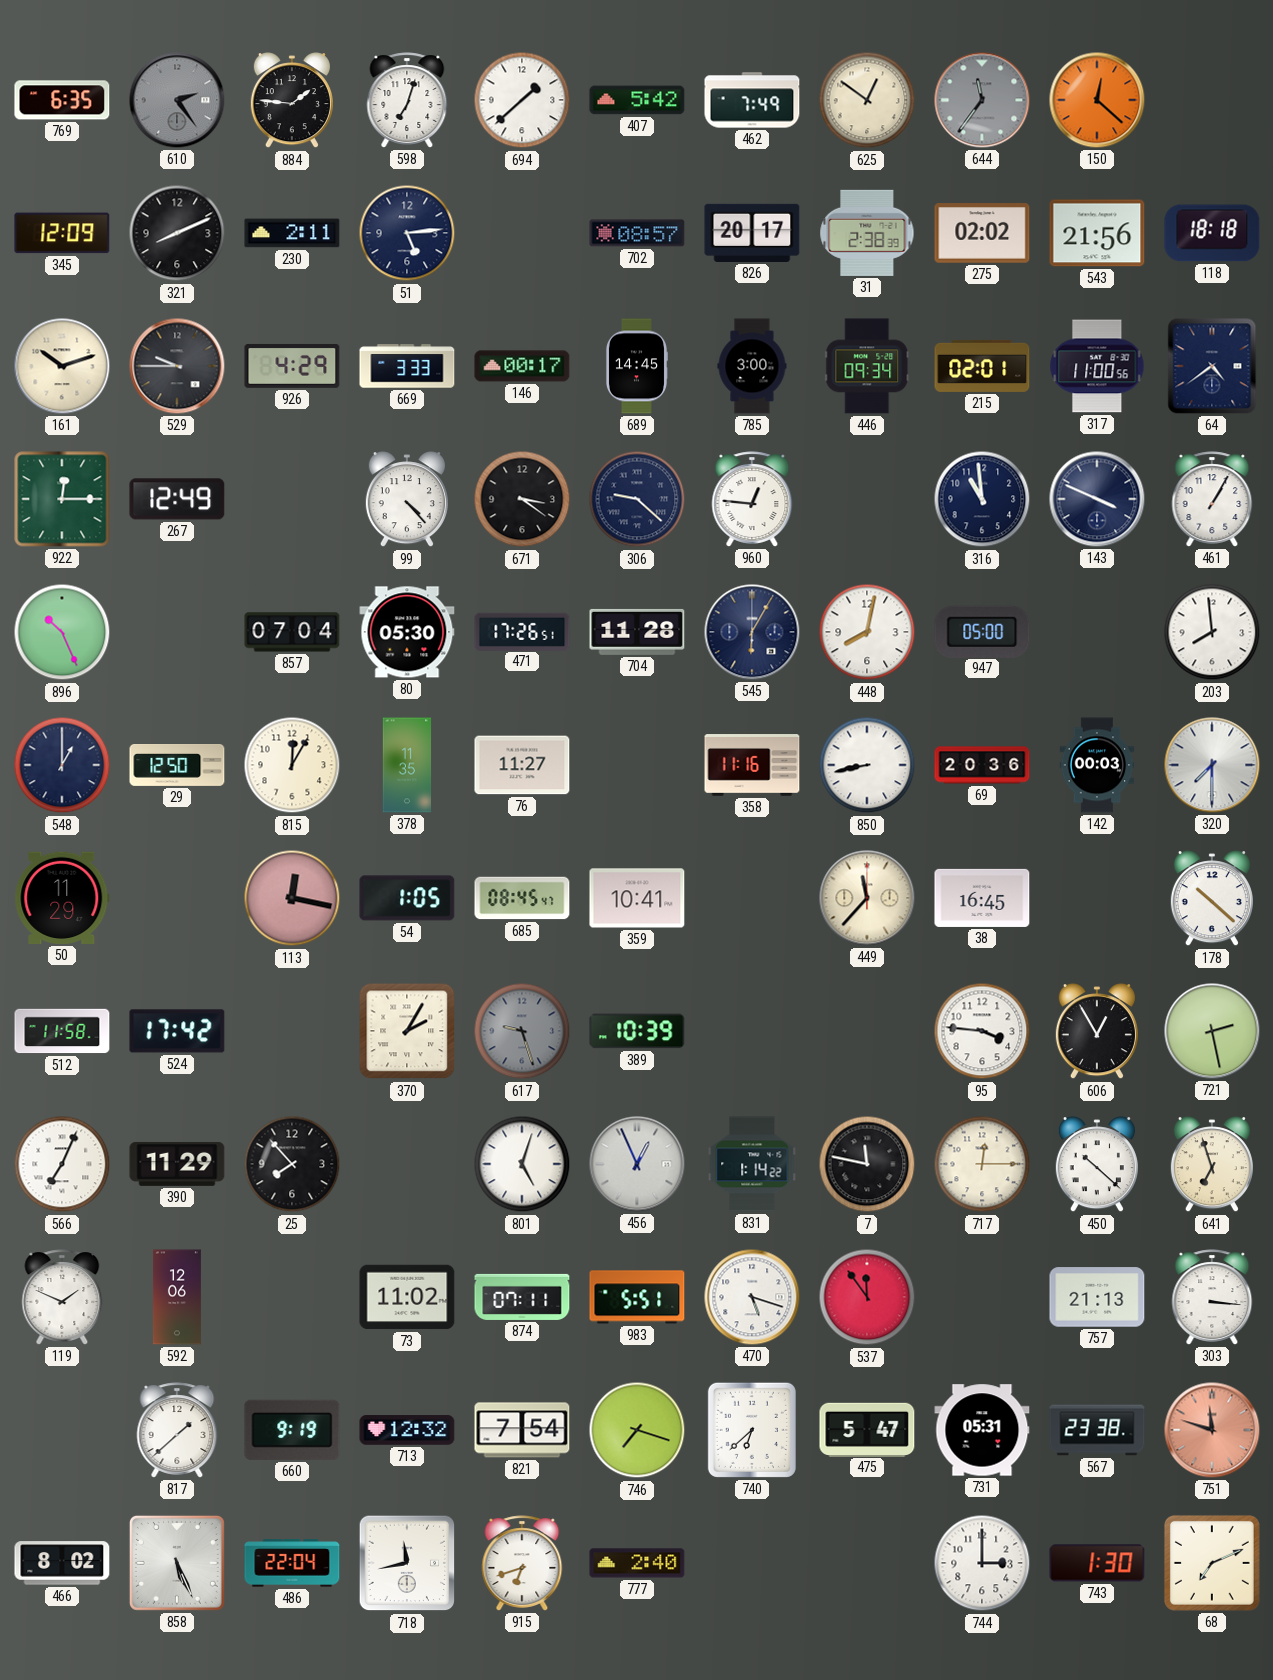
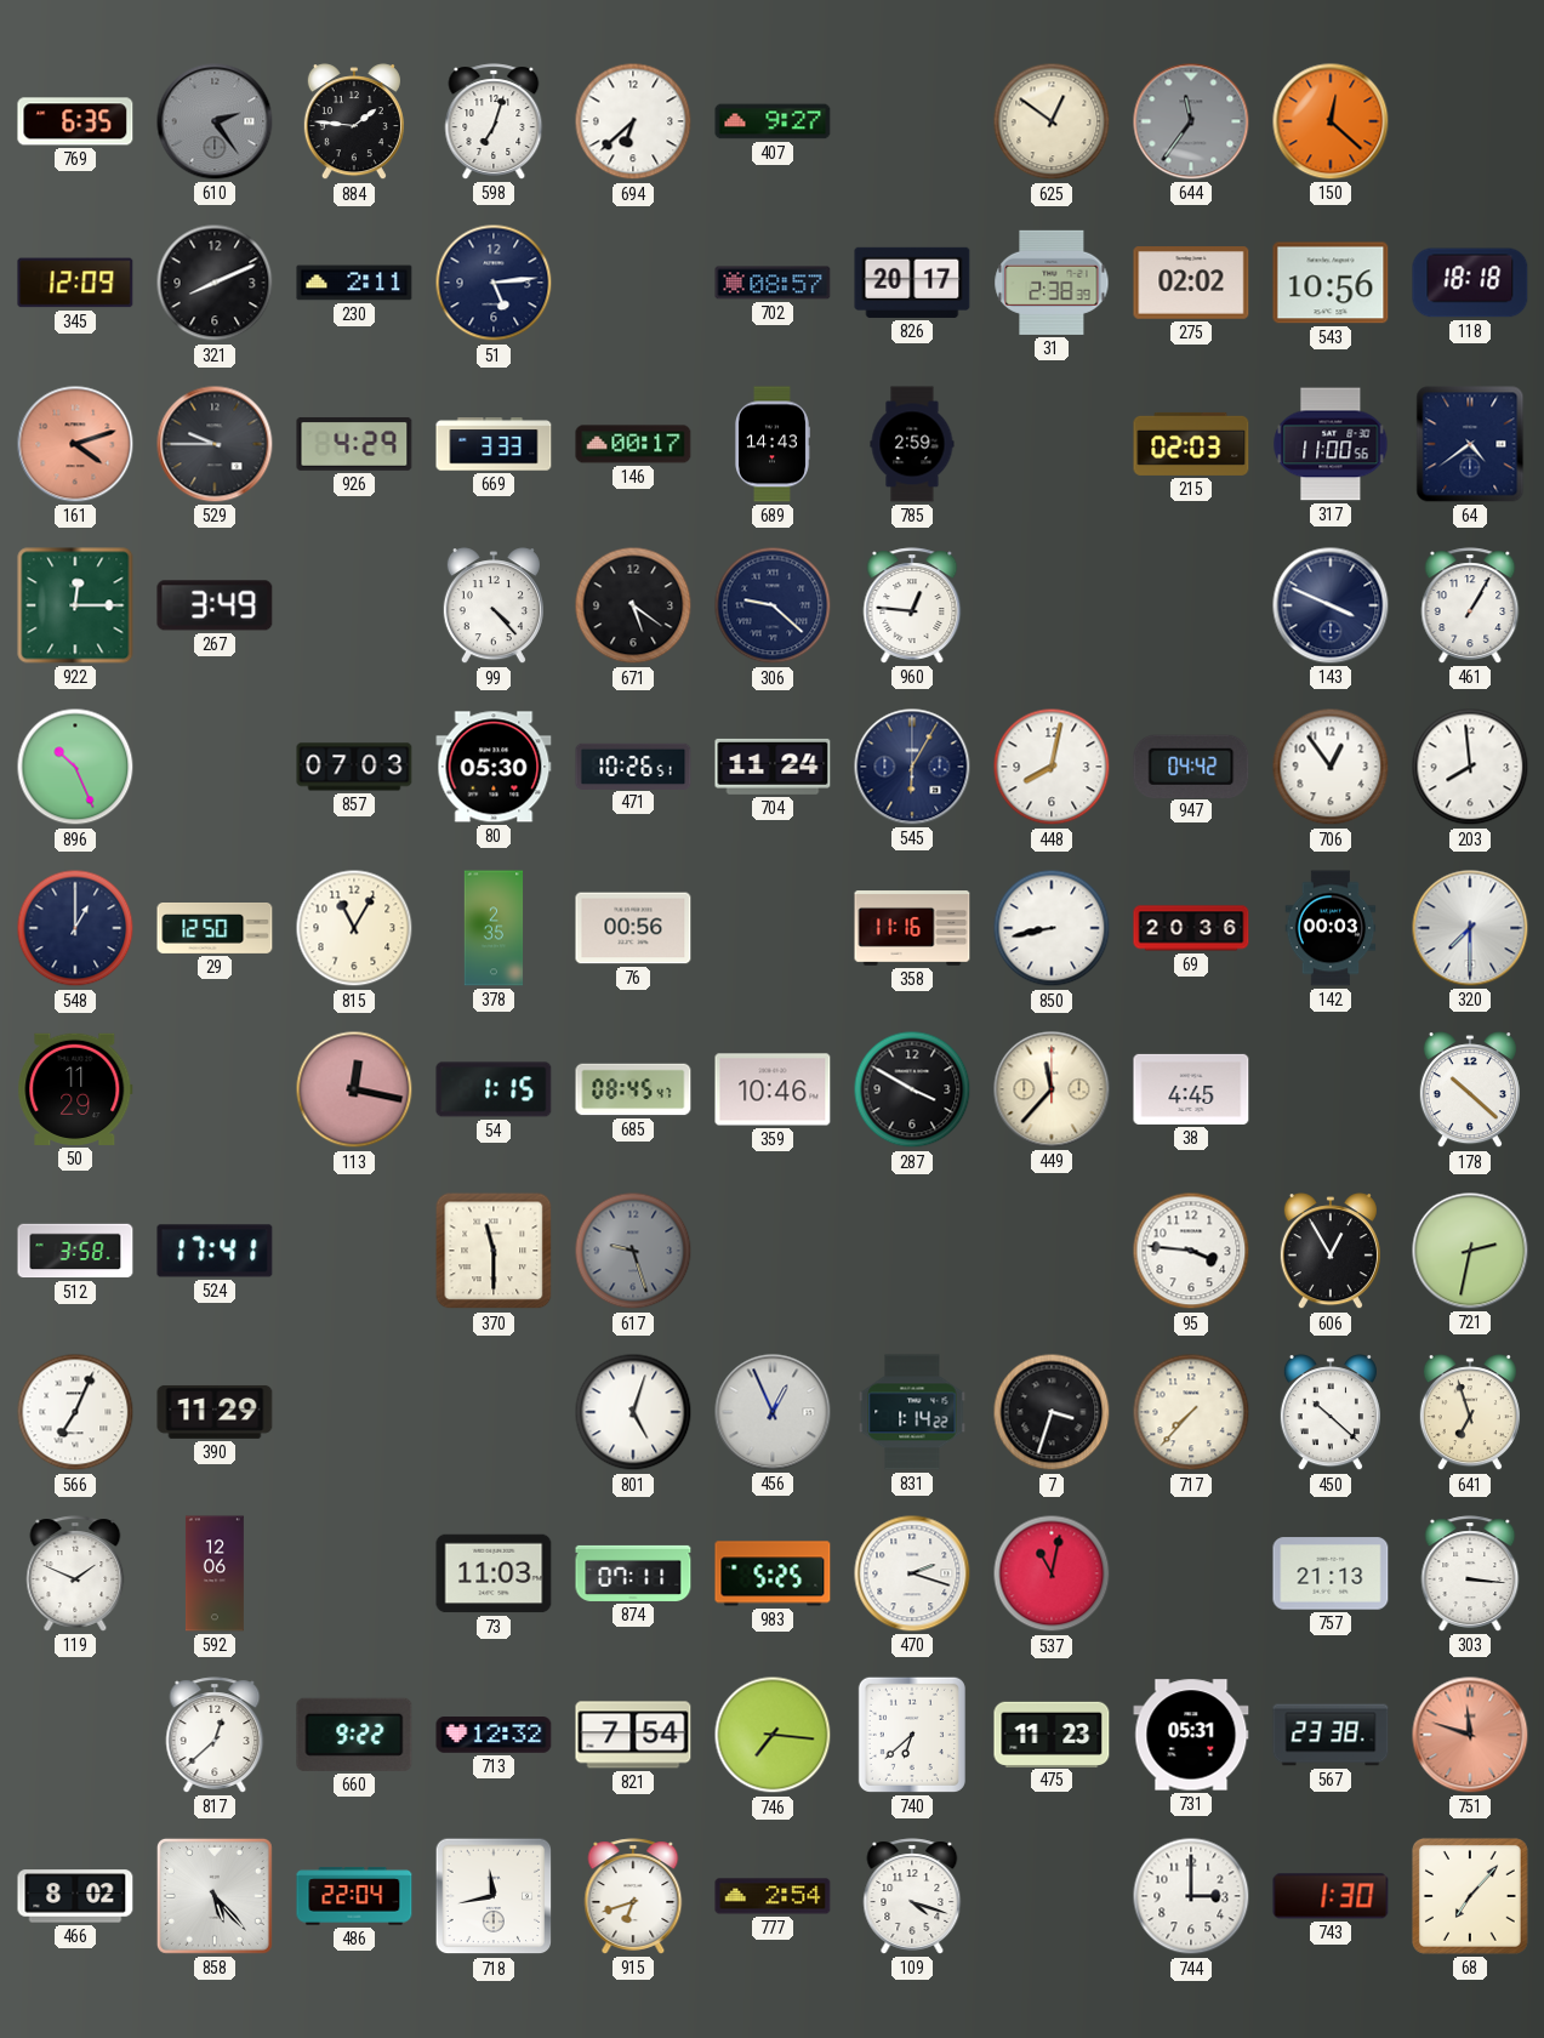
694: 1:38 -> 6:38 (633, 121)
407: 5:42 -> 9:27 (773, 121)
462: 7:49 -> none (752, 100)
543: 21:56 -> 10:56 (1331, 283)
161: 10:12 -> 4:12 (75, 444)
161 dial: cream -> salmon (75, 444)
689: 14:45 -> 14:43 (771, 444)
785: 3:00 -> 2:59 (912, 444)
446: 09:34 -> none (867, 366)
215: 02:01 -> 02:03 (1191, 444)
267: 12:49 -> 3:49 (215, 605)
671: 3:21 -> 5:21 (633, 605)
316: 10:59 -> none (982, 499)
857: 07:04 -> 07:03 (354, 767)
471: 17:26 -> 10:26 (633, 765)
704: 11:28 -> 11:24 (773, 767)
947: 05:00 -> 04:42 (1191, 765)
706: none -> 12:54 (1331, 767)
815: 12:05 -> 11:05 (354, 928)
378: 11:35 -> 2:35 (494, 928)
76: 11:27 -> 00:56 (633, 928)
54: 1:05 -> 1:15 (494, 1089)
359: 10:41 -> 10:46 (773, 1089)
287: none -> 3:50 (912, 1089)
38: 16:45 -> 4:45 (1191, 1089)
512: 11:58 -> 3:58 (75, 1251)
524: 17:42 -> 17:41 (215, 1251)
370: 2:05 -> 11:30 (494, 1251)
389: 10:39 -> none (637, 1031)
721: 2:28 -> 2:32 (1470, 1251)
25: 7:53 -> none (292, 1164)
7: 11:47 -> 3:33 (1052, 1412)
717: 12:15 -> 7:37 (1191, 1412)
73: 11:02 -> 11:03 (494, 1573)
983: 5:51 -> 5:25 (773, 1573)
470: 5:18 -> 2:18 (912, 1573)
537: 11:54 -> 11:02 (1052, 1573)
817: 1:38 -> 12:38 (215, 1735)
660: 9:19 -> 9:22 (354, 1735)
746: 7:18 -> 7:16 (773, 1735)
475: 5:47 -> 11:23 (1052, 1734)
858: 5:26 -> 5:23 (215, 1896)
777: 2:40 -> 2:54 (773, 1896)
109: none -> 4:18 (912, 1896)
68: 7:11 -> 7:07 (1470, 1896)
